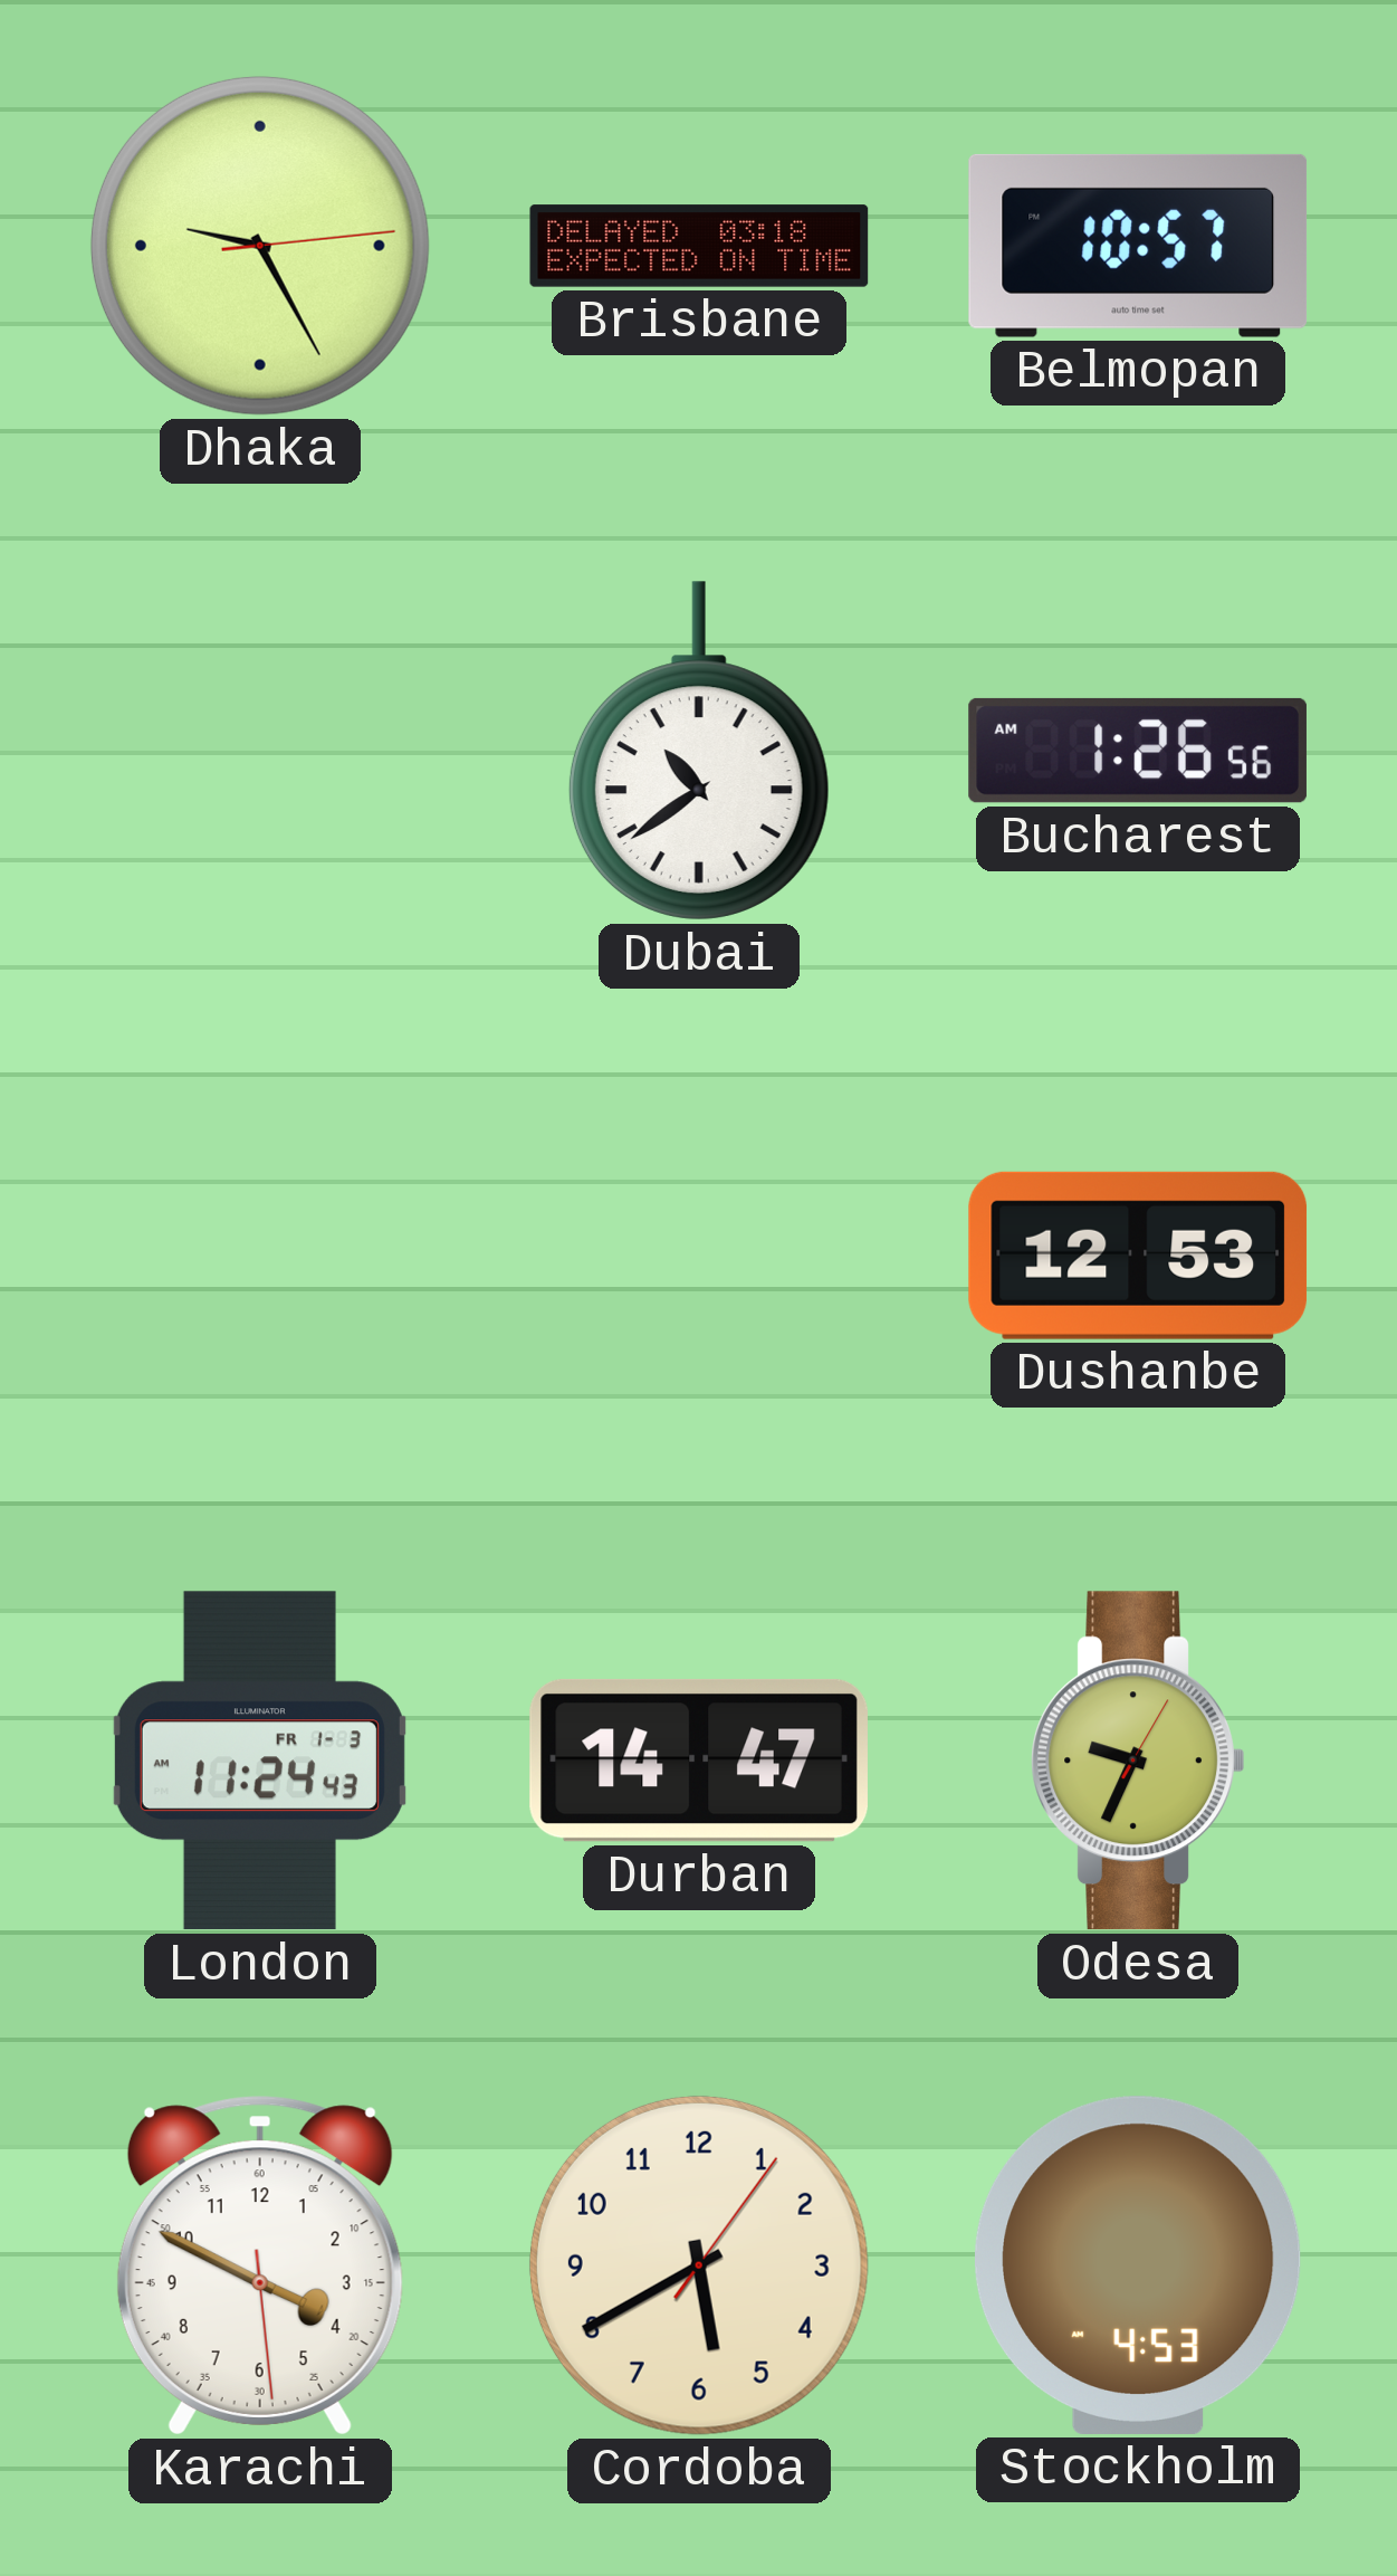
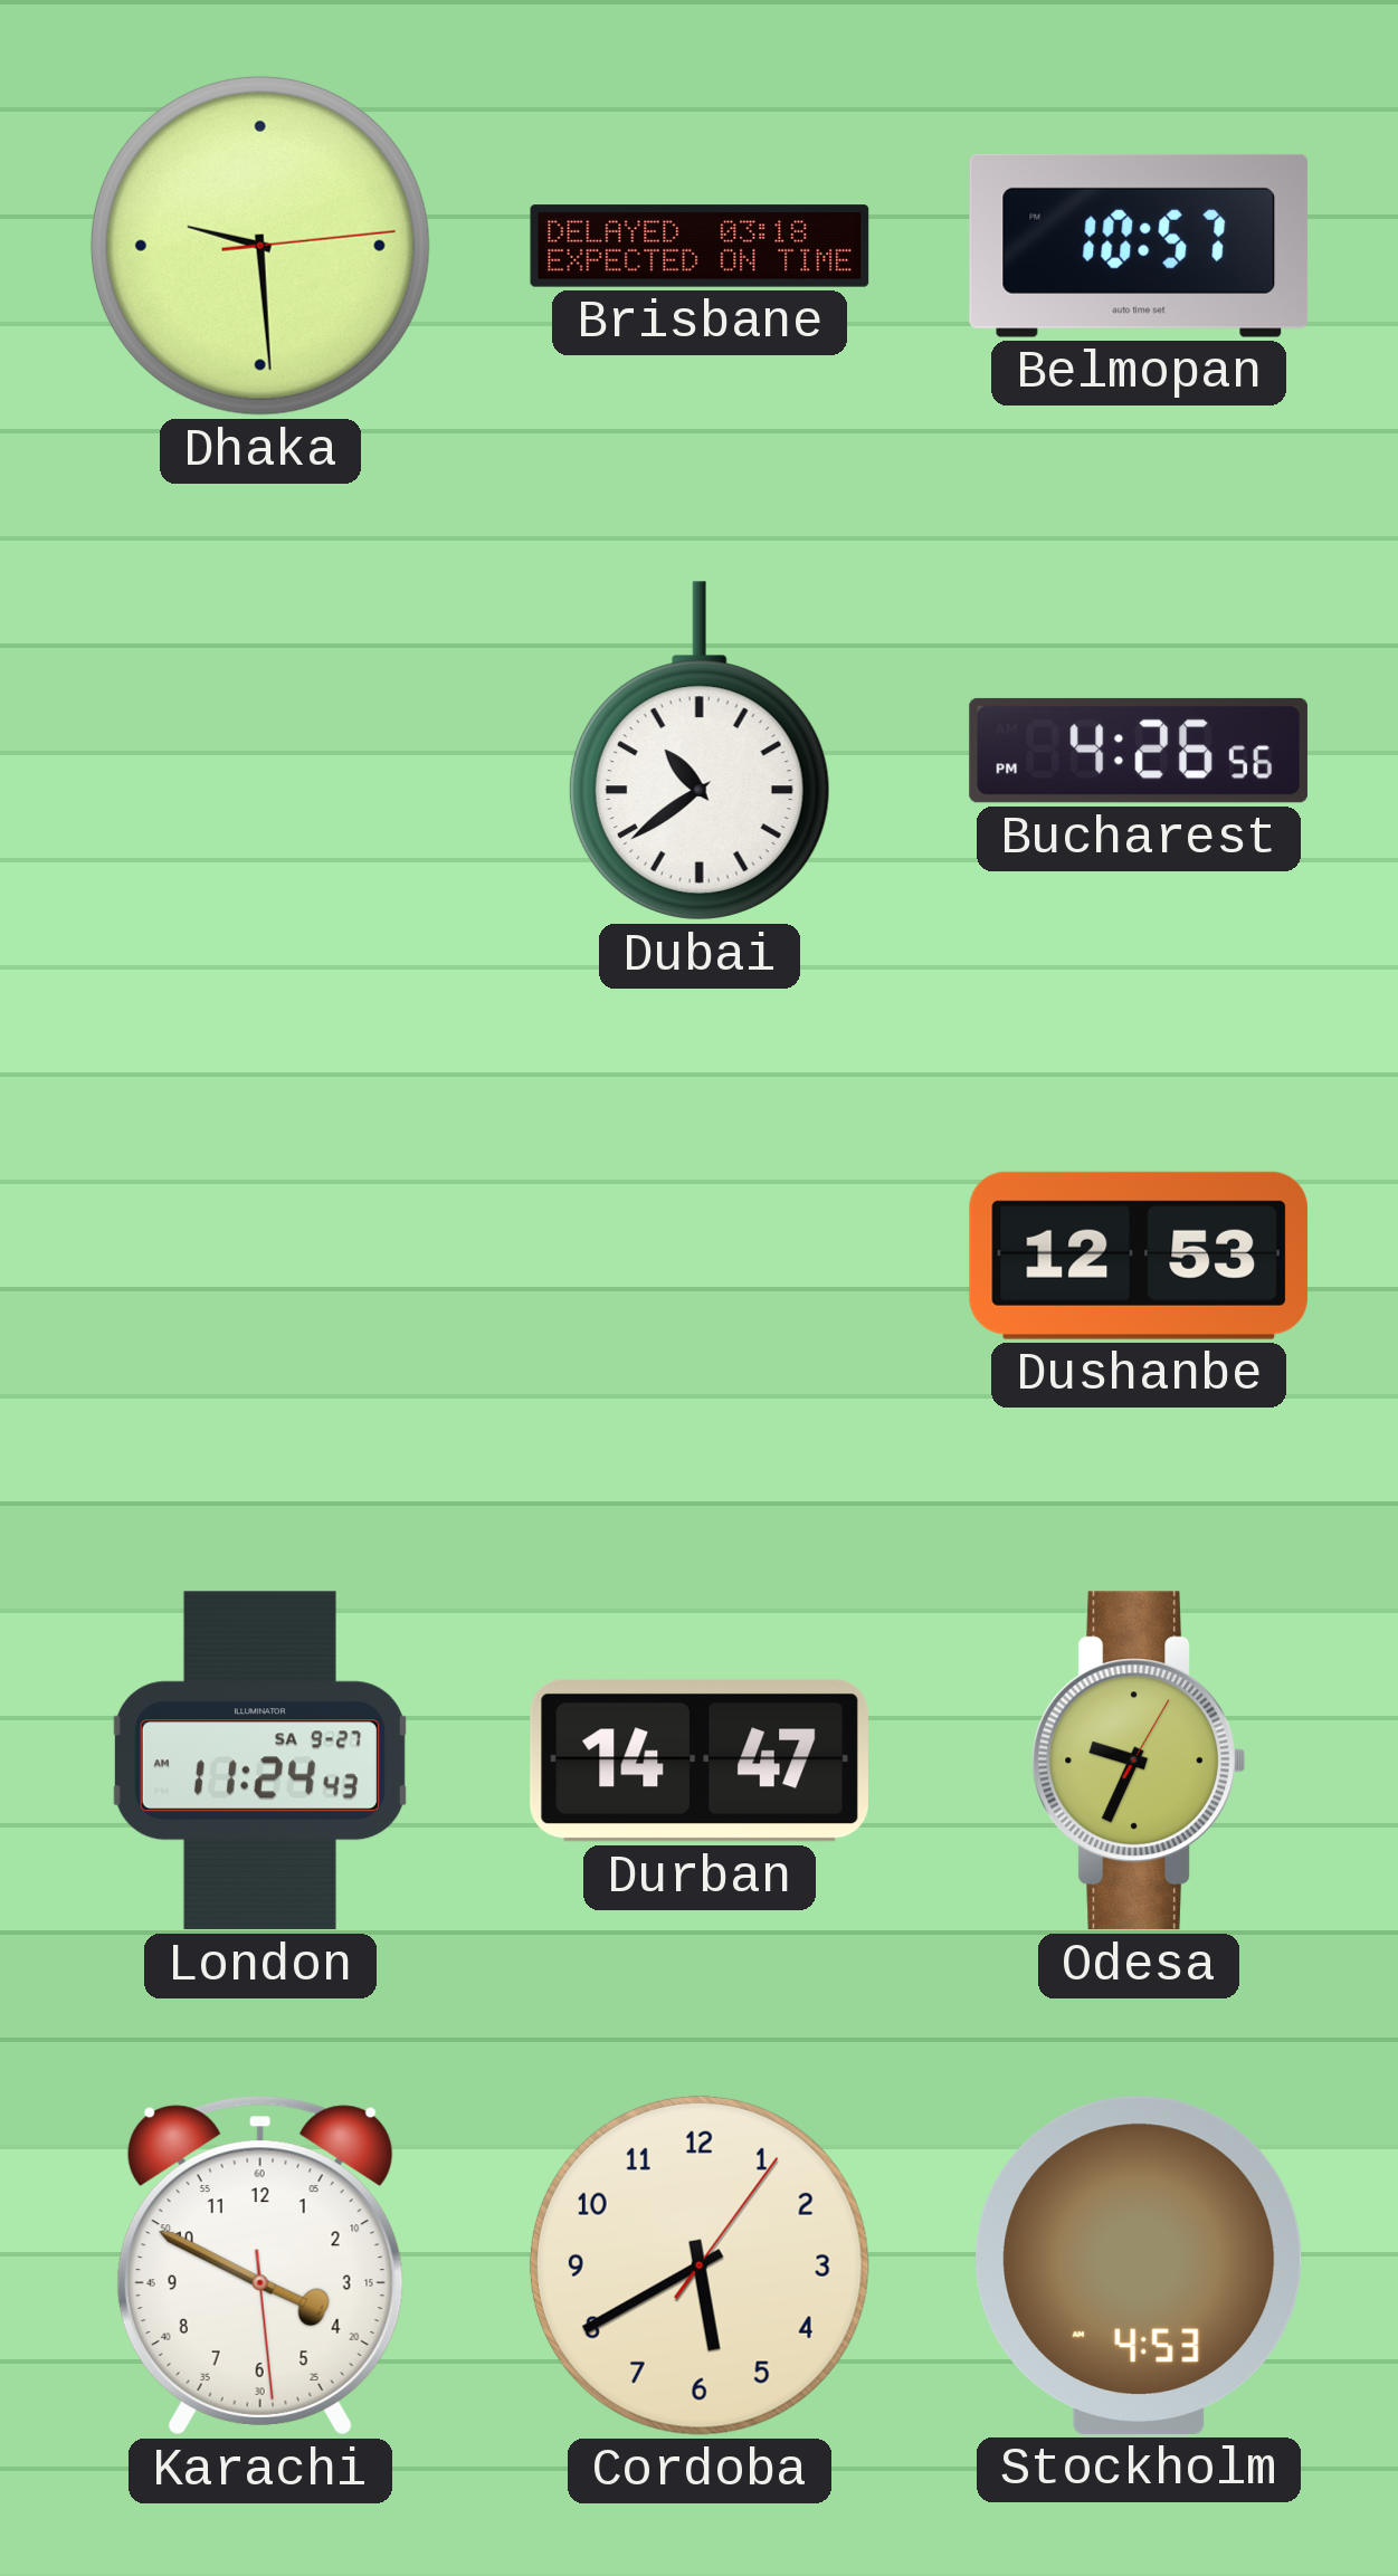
Dhaka: 9:25 -> 9:29 (260, 246)
Bucharest: 1:26 -> 4:26 (1139, 751)
London date: FR 1-3 -> SA 9-27 (260, 1761)
